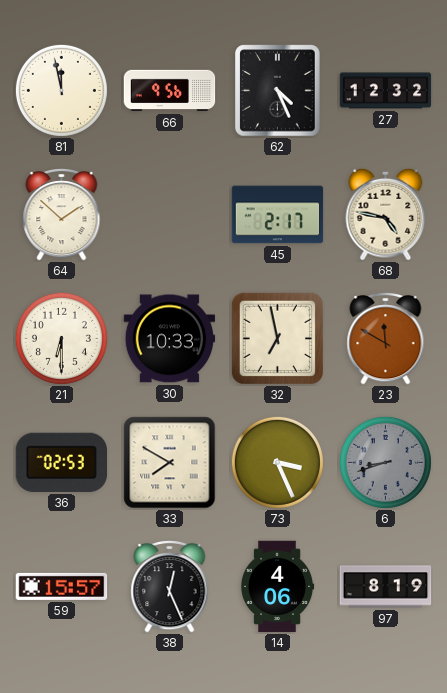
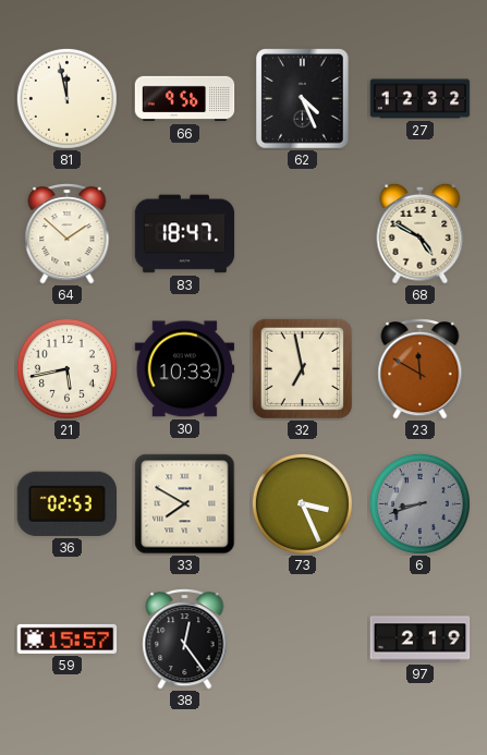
83: none -> 18:47 (185, 234)
45: 2:17 -> none (278, 215)
68: 4:47 -> 4:50 (421, 233)
21: 6:30 -> 5:43 (66, 368)
38: 12:26 -> 12:24 (185, 640)
14: 4:06 -> none (277, 587)
97: 8:19 -> 2:19 (421, 640)
